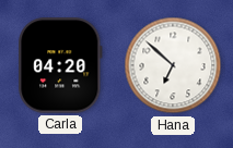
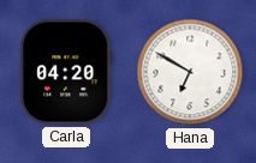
Hana: 6:52 -> 6:50 (190, 72)
